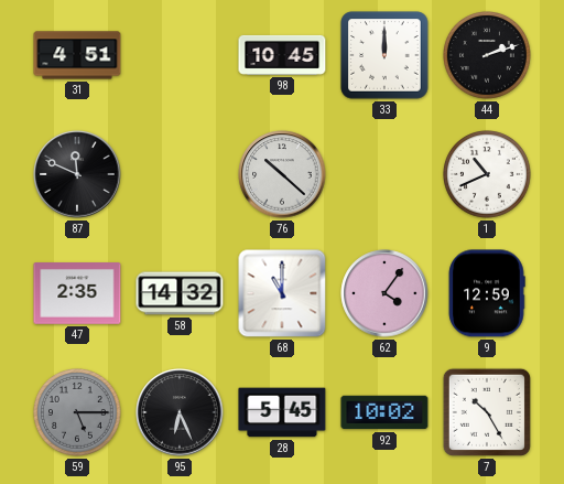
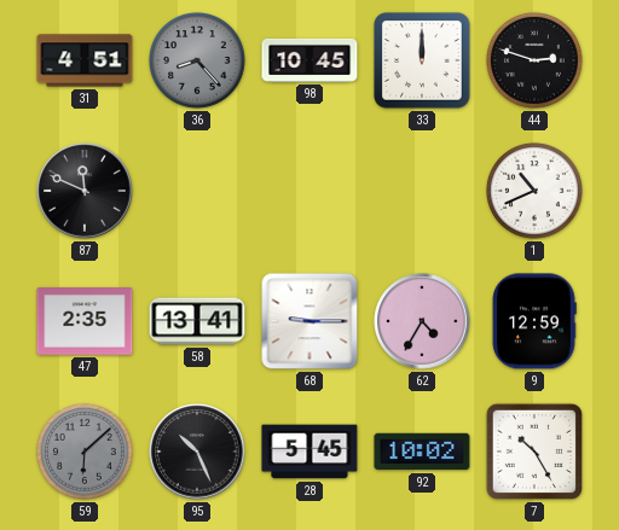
36: none -> 8:23 (198, 62)
44: 2:12 -> 2:48 (536, 62)
76: 10:22 -> none (282, 174)
58: 14:32 -> 13:41 (197, 321)
68: 11:00 -> 9:15 (309, 321)
62: 4:06 -> 4:35 (422, 321)
59: 5:15 -> 6:08 (86, 453)
95: 6:26 -> 10:26 (197, 452)
